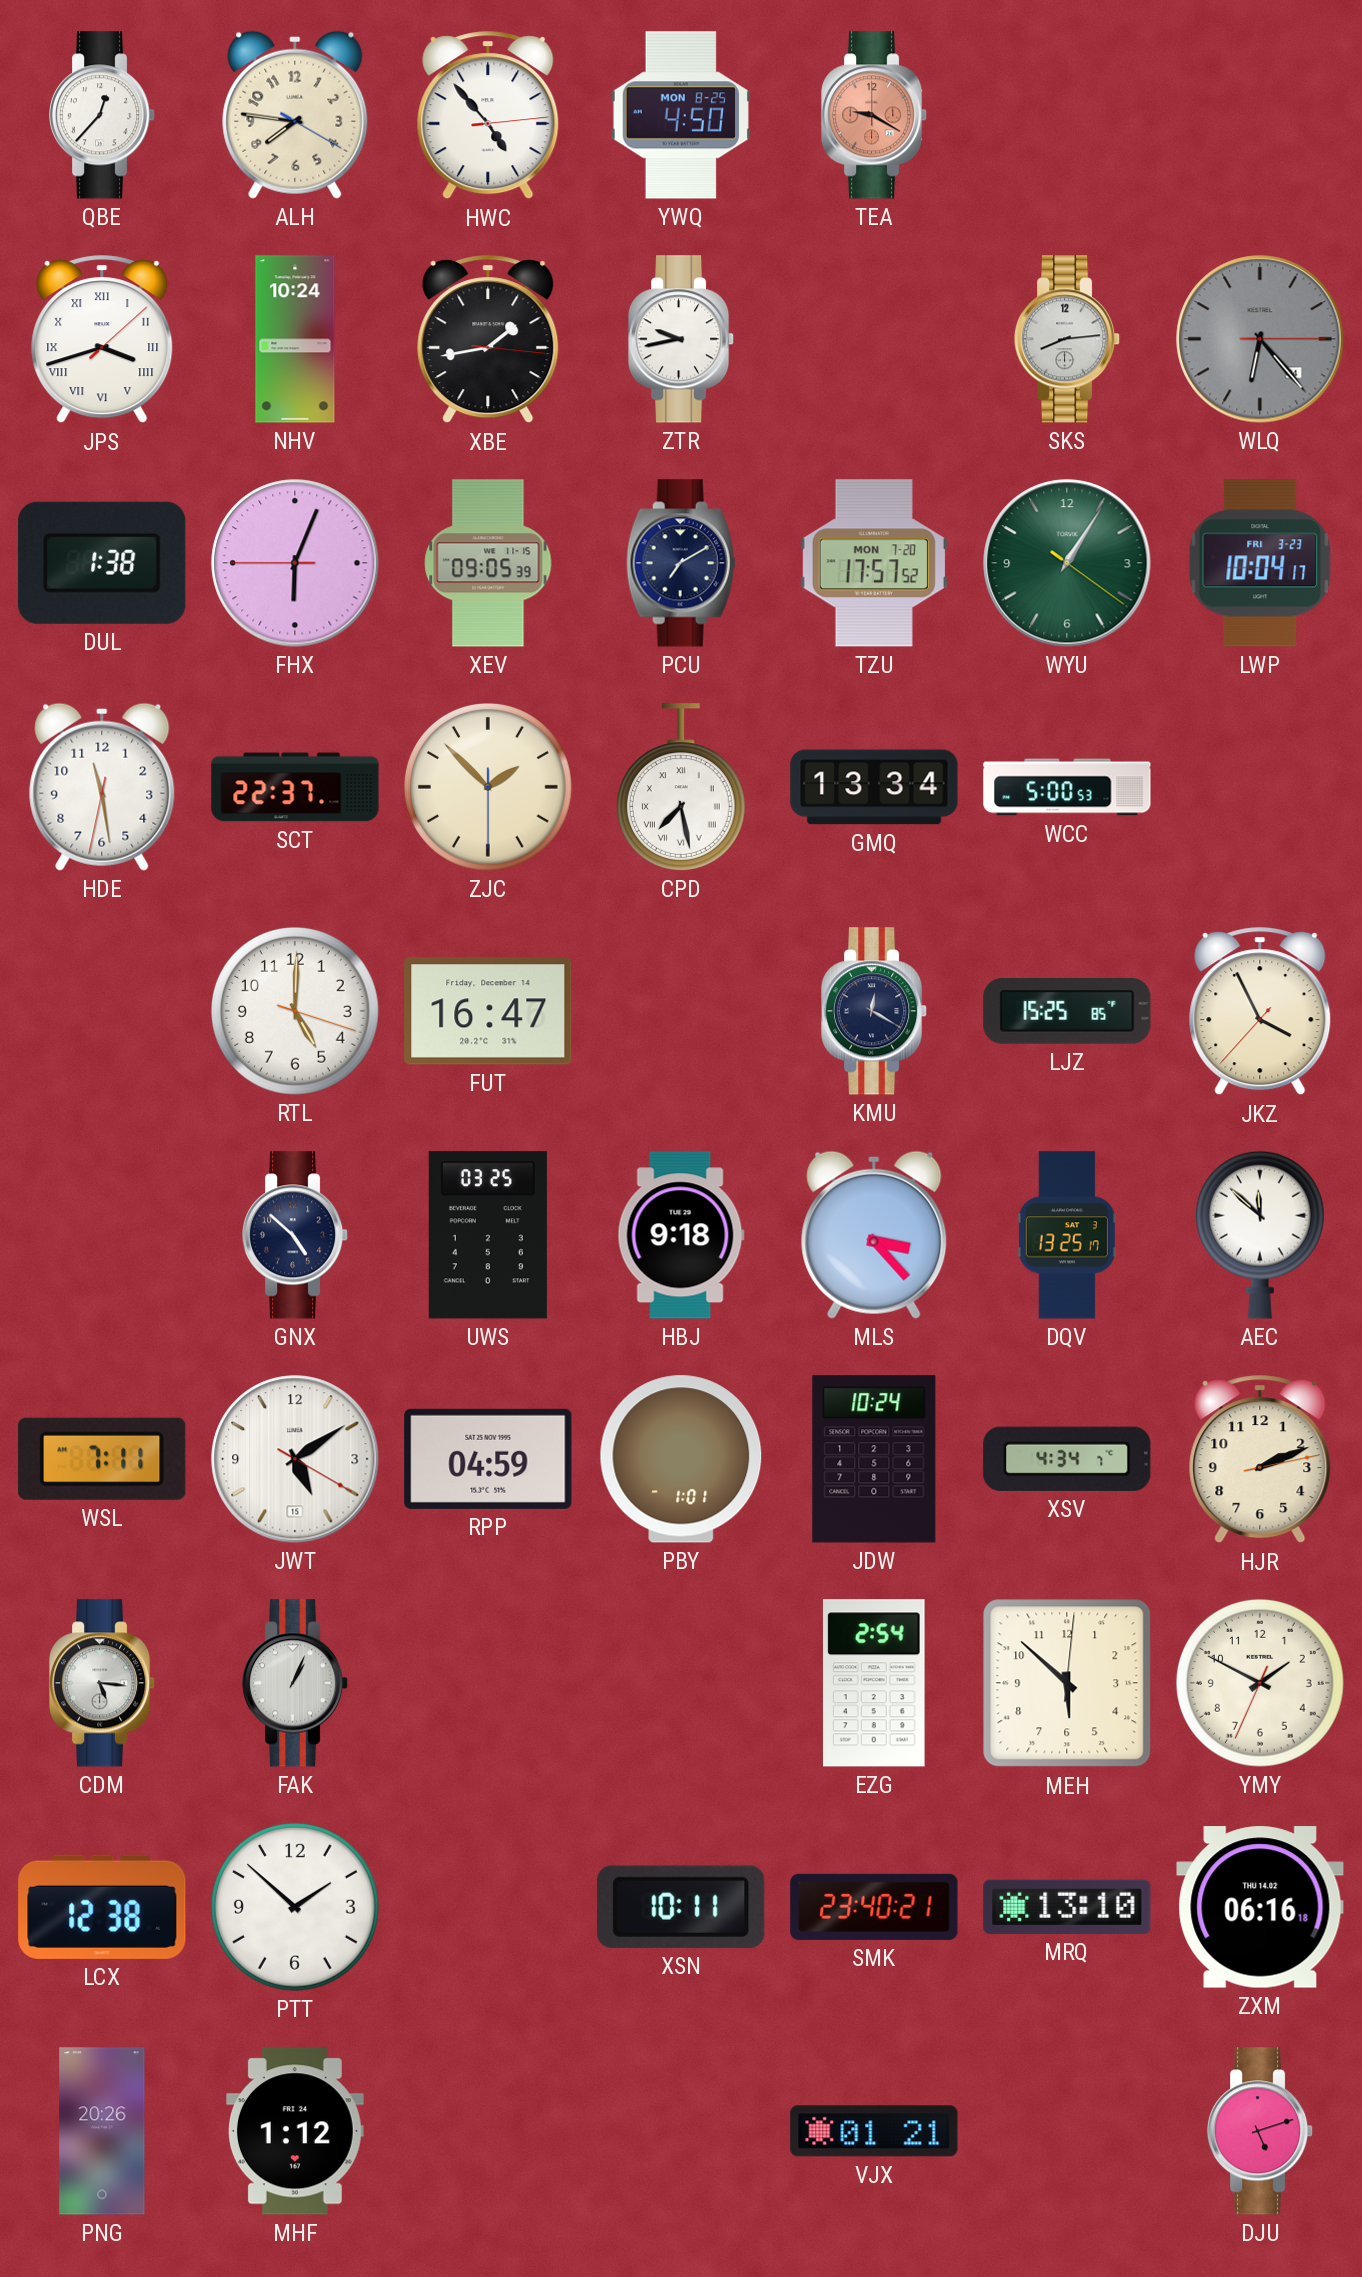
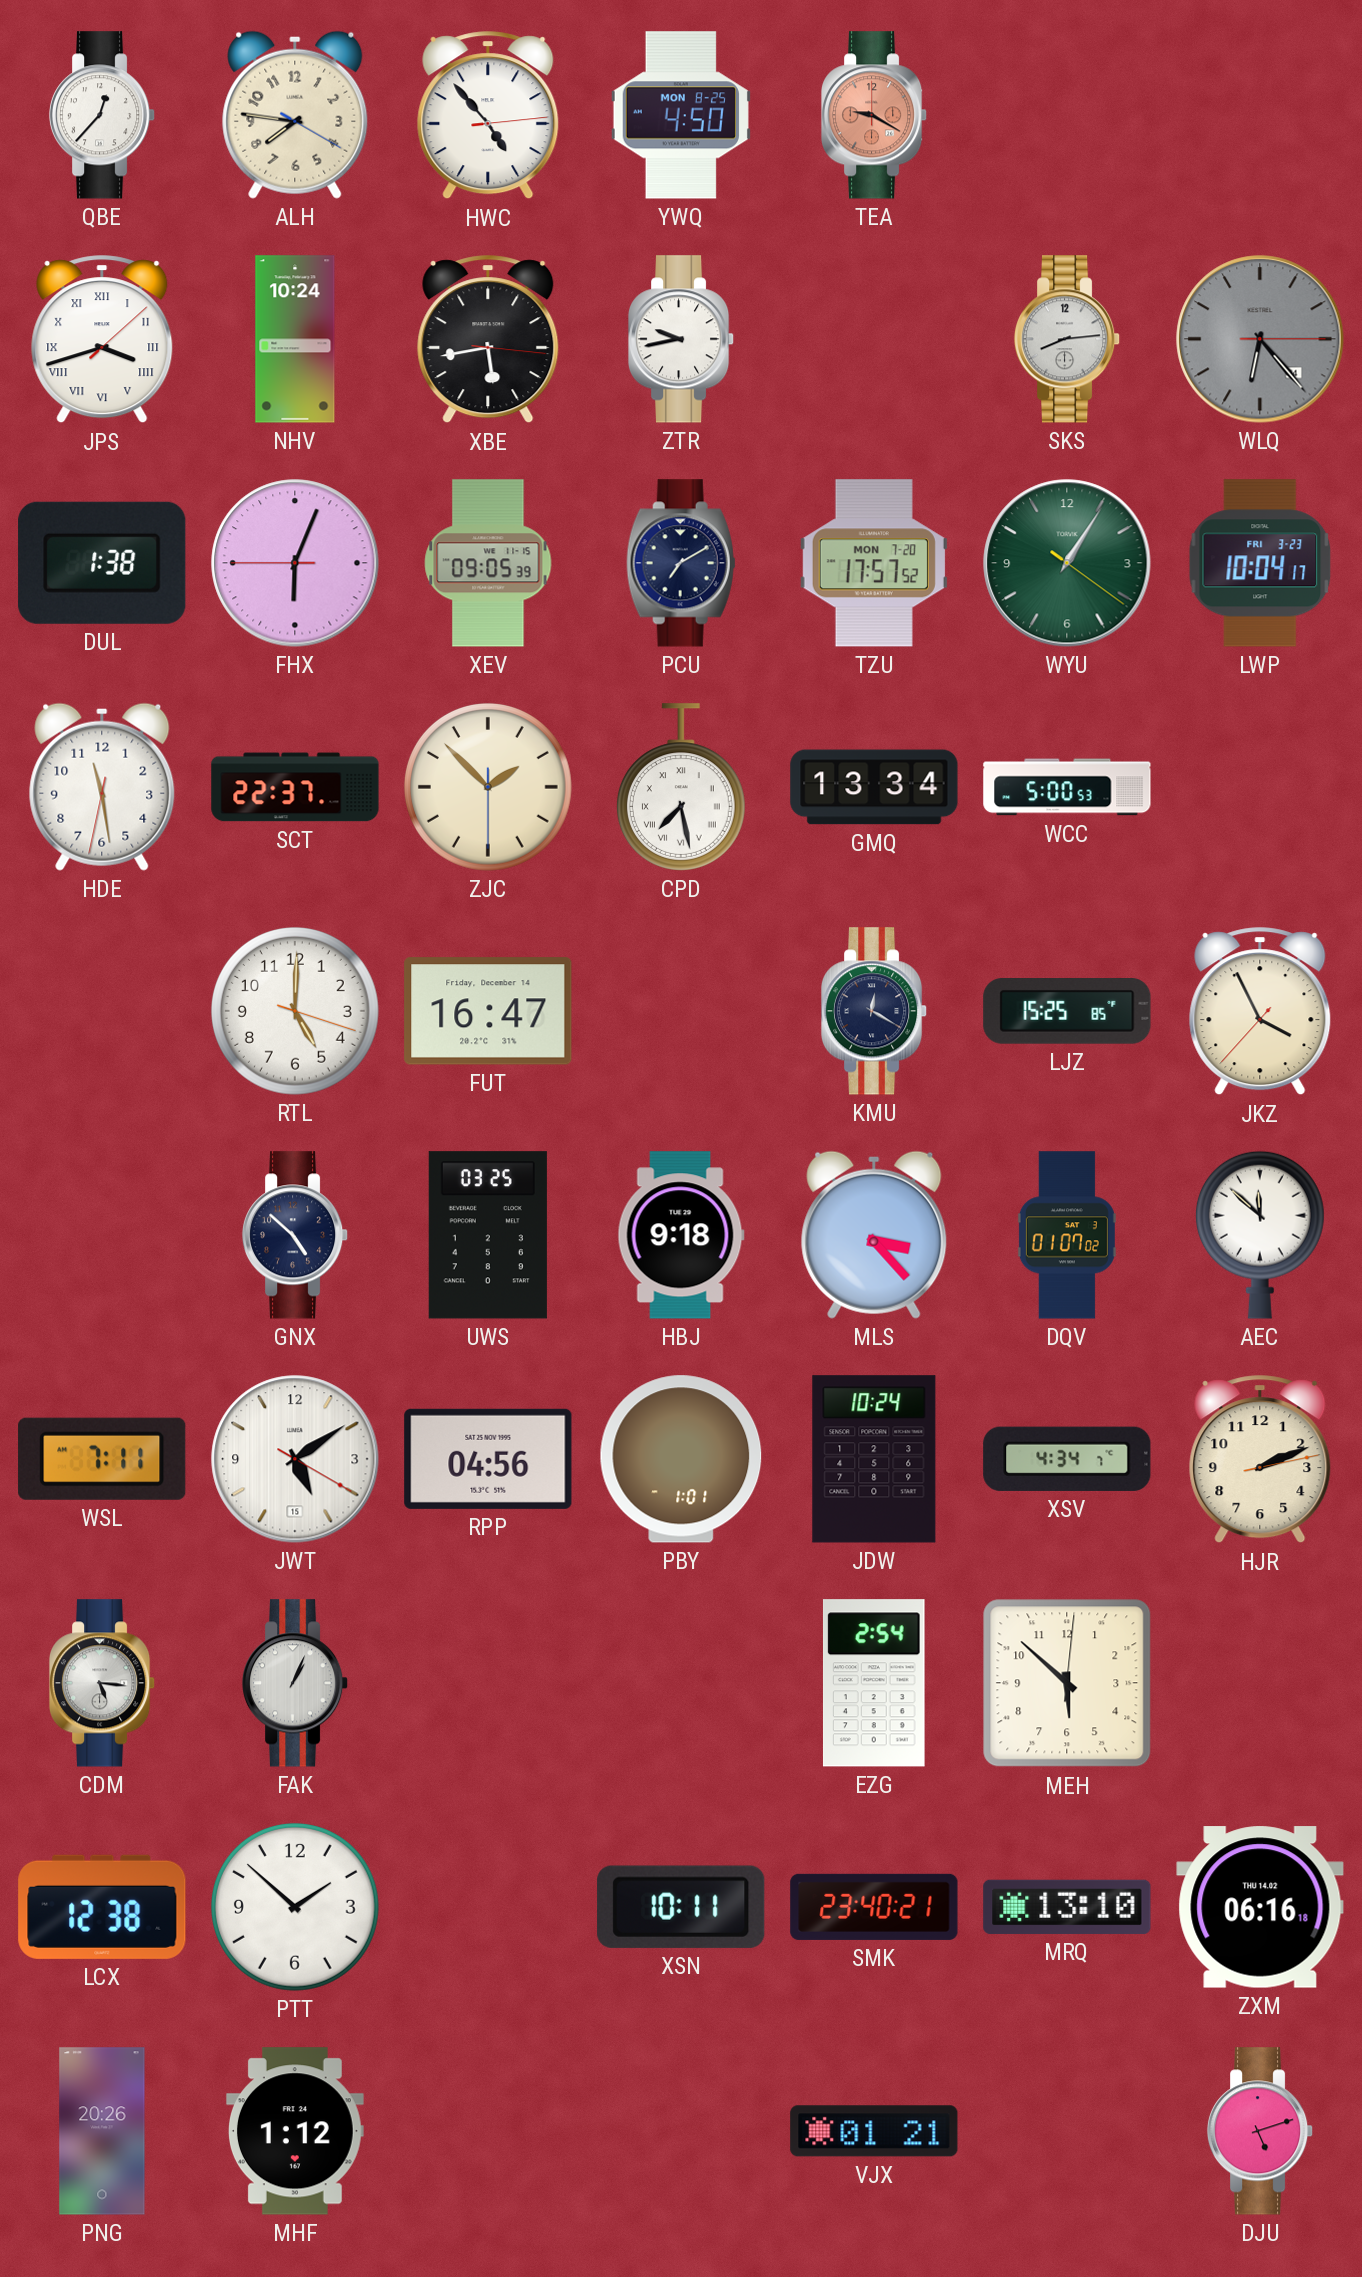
XBE: 1:43 -> 5:43 (488, 340)
DQV: 13:25 -> 01:07 (1067, 1235)
RPP: 04:59 -> 04:56 (488, 1459)
YMY: 1:49 -> none (1260, 1683)
